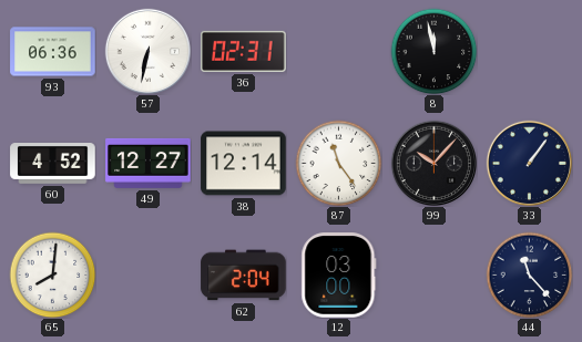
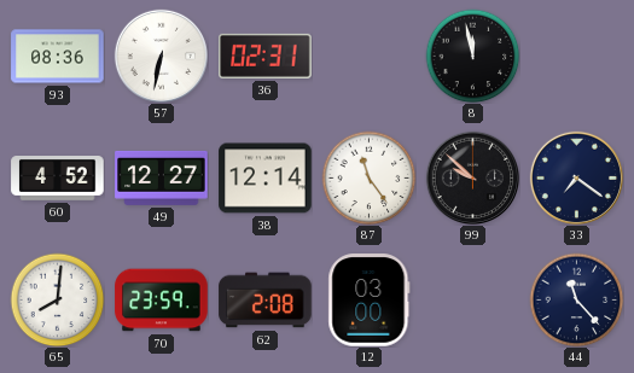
93: 06:36 -> 08:36 (58, 57)
99: 10:07 -> 9:52 (472, 177)
33: 1:06 -> 7:21 (576, 177)
70: none -> 23:59 (162, 301)
62: 2:04 -> 2:08 (266, 301)
